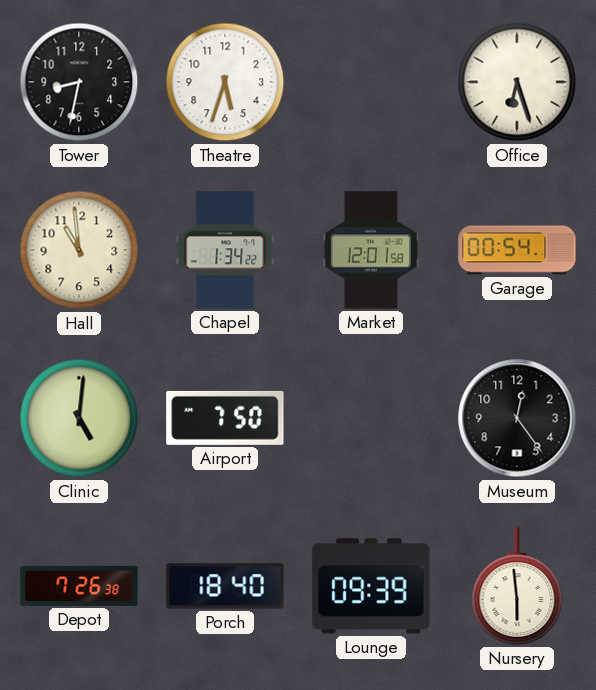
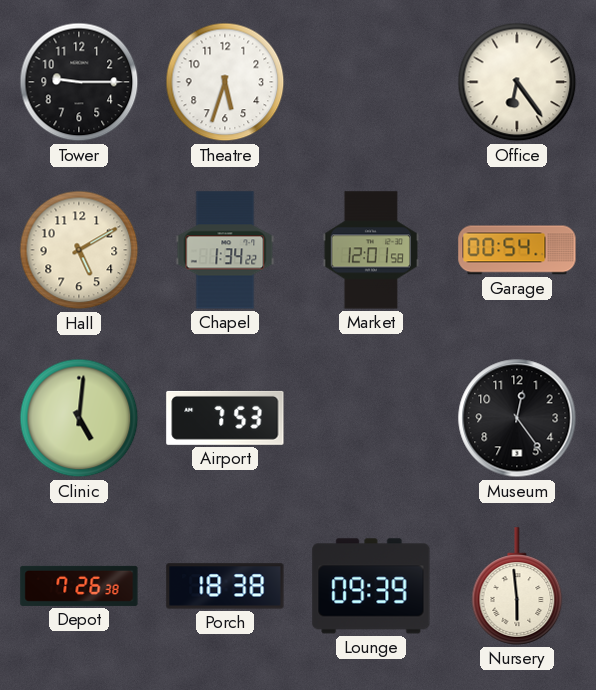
Tower: 8:32 -> 9:15 (79, 82)
Office: 6:27 -> 6:24 (517, 82)
Hall: 10:59 -> 5:10 (79, 250)
Airport: 7:50 -> 7:53 (225, 418)
Porch: 18:40 -> 18:38 (225, 586)
